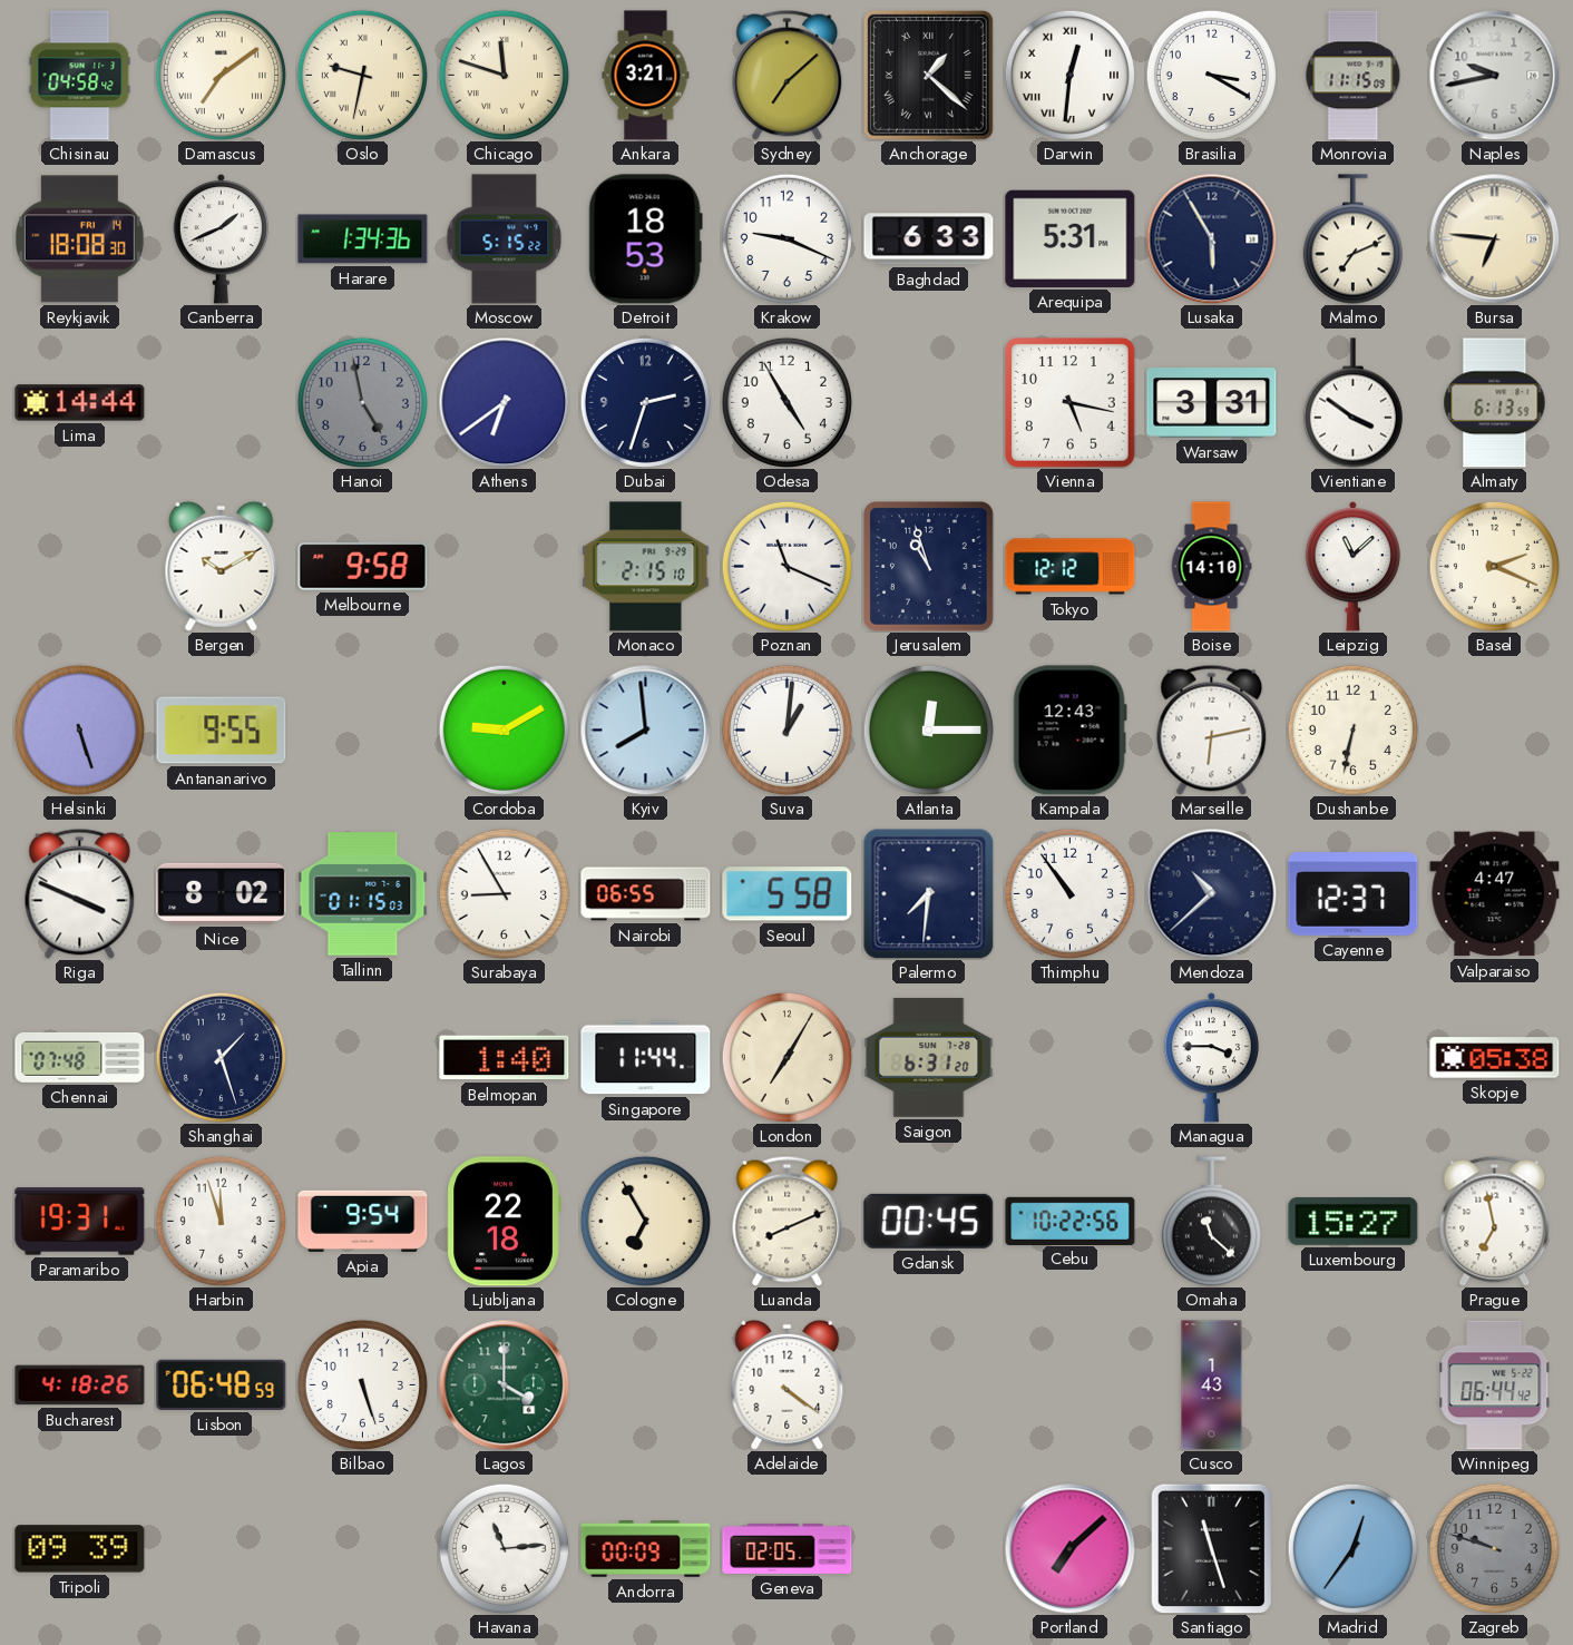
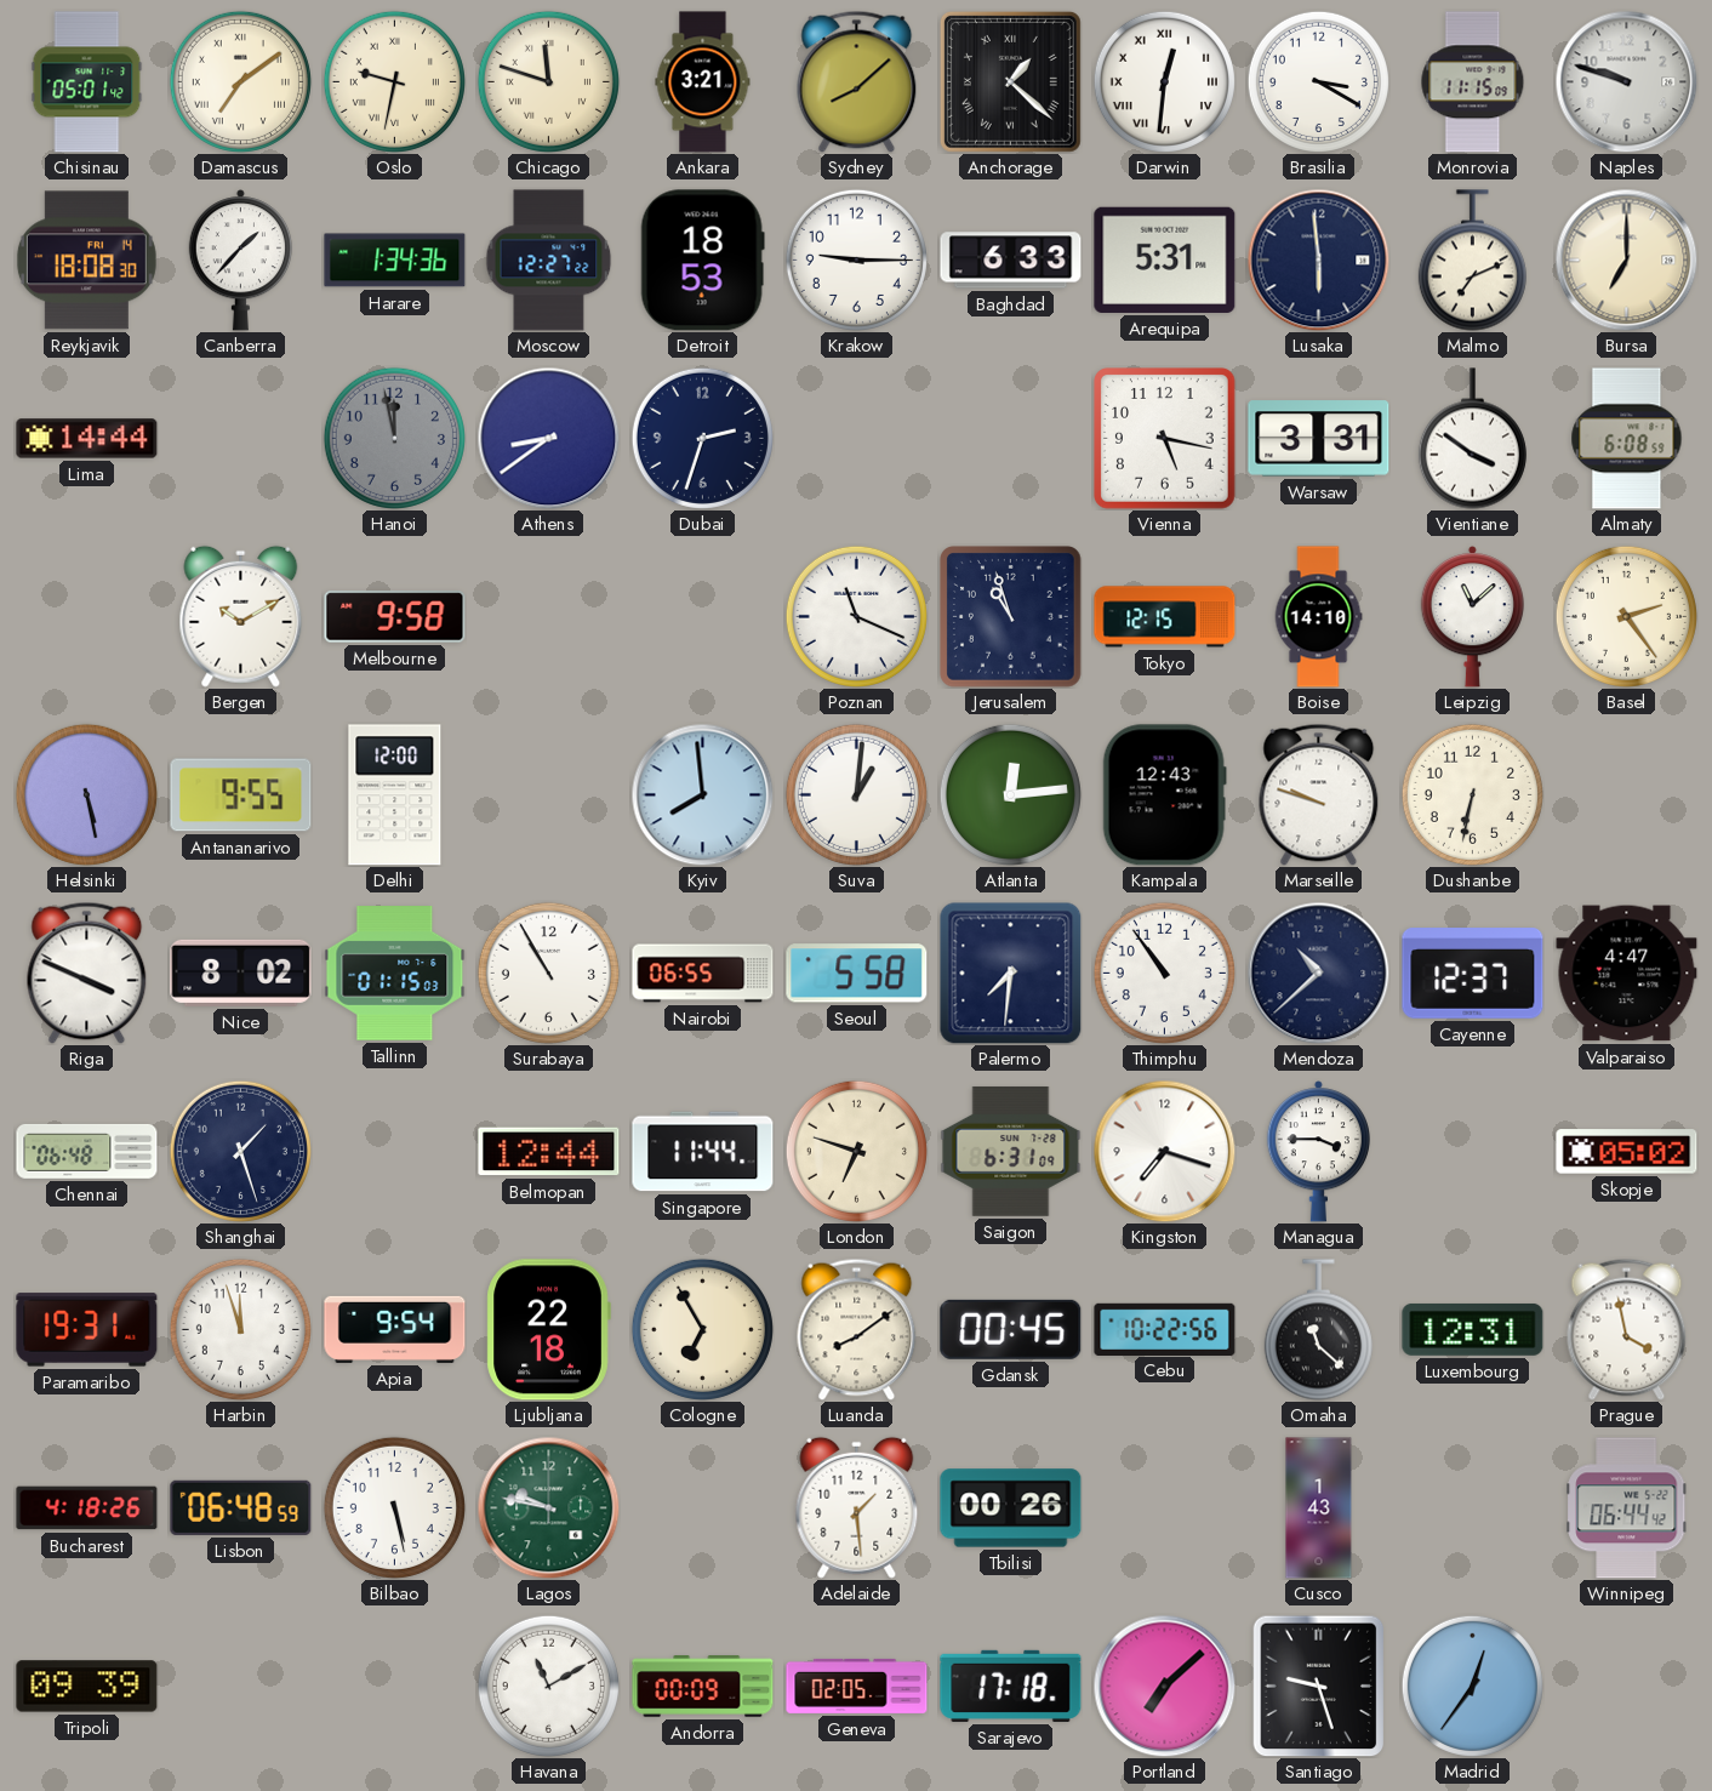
Chisinau: 04:58 -> 05:01 (87, 82)
Sydney: 7:08 -> 8:08 (857, 81)
Naples: 9:43 -> 9:48 (1626, 81)
Canberra: 1:41 -> 1:37 (240, 261)
Moscow: 5:15 -> 12:27 (549, 261)
Krakow: 9:19 -> 9:15 (856, 259)
Lusaka: 5:55 -> 5:59 (1318, 259)
Bursa: 6:46 -> 7:00 (1626, 259)
Hanoi: 4:58 -> 11:58 (394, 438)
Athens: 6:39 -> 8:39 (548, 438)
Odesa: 4:55 -> none (786, 402)
Almaty: 6:13 -> 6:08 (1627, 439)
Monaco: 2:15 -> none (646, 567)
Tokyo: 12:12 -> 12:15 (1165, 617)
Basel: 2:19 -> 2:24 (1626, 616)
Helsinki: 5:27 -> 5:28 (86, 794)
Delhi: none -> 12:00 (395, 795)
Cordoba: 9:10 -> none (504, 730)
Atlanta: 12:15 -> 12:14 (1010, 794)
Marseille: 6:13 -> 9:48 (1319, 794)
Surabaya: 8:55 -> 10:55 (548, 972)
Chennai: 07:48 -> 06:48 (87, 1152)
Belmopan: 1:40 -> 12:44 (549, 1152)
London: 7:05 -> 6:48 (856, 1151)
Saigon: 6:31:20 -> 6:31:09 (1011, 1151)
Kingston: none -> 7:18 (1164, 1151)
Skopje: 05:38 -> 05:02 (1627, 1152)
Luanda: 8:11 -> 8:09 (857, 1329)
Luxembourg: 15:27 -> 12:31 (1473, 1329)
Prague: 6:58 -> 3:58 (1627, 1329)
Bilbao: 5:27 -> 5:28 (394, 1507)
Lagos: 4:00 -> 9:47 (548, 1507)
Adelaide: 4:21 -> 1:29 (857, 1507)
Tbilisi: none -> 00:26 (1011, 1508)
Havana: 11:14 -> 11:10 (548, 1686)
Sarajevo: none -> 17:18 (1011, 1686)
Santiago: 11:27 -> 9:27 (1319, 1686)
Zagreb: 9:48 -> none (1494, 1548)
